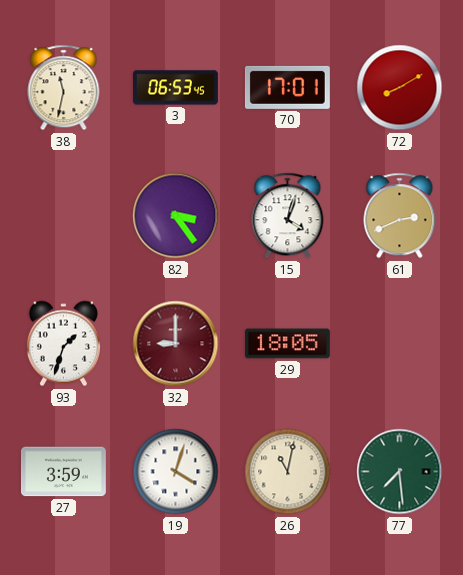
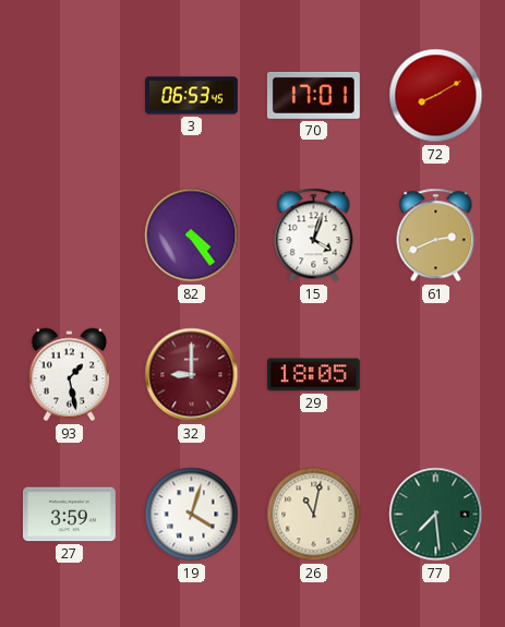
38: 11:32 -> none (64, 88)
82: 3:24 -> 4:24 (192, 236)
93: 1:33 -> 1:28 (69, 375)
